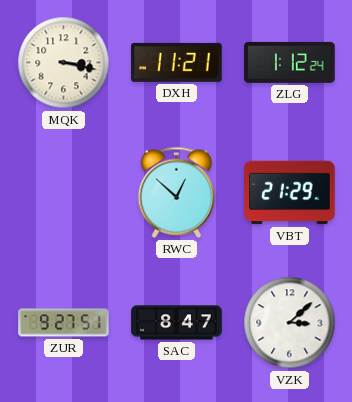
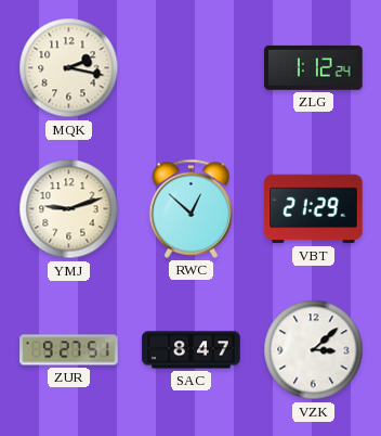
MQK: 3:17 -> 2:17 (69, 68)
DXH: 11:21 -> none (177, 62)
YMJ: none -> 9:12 (69, 209)
